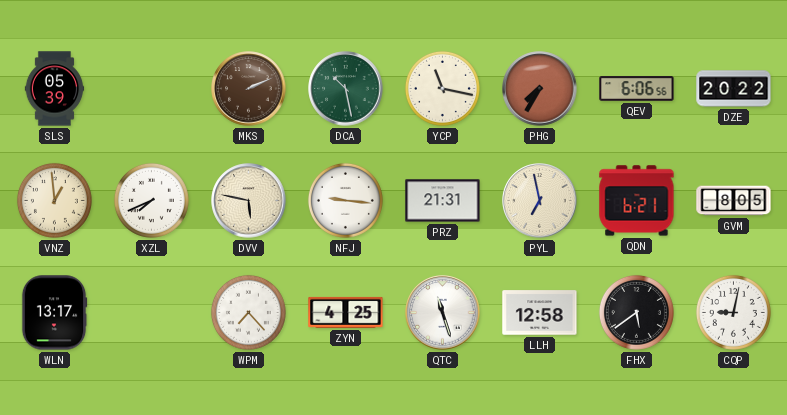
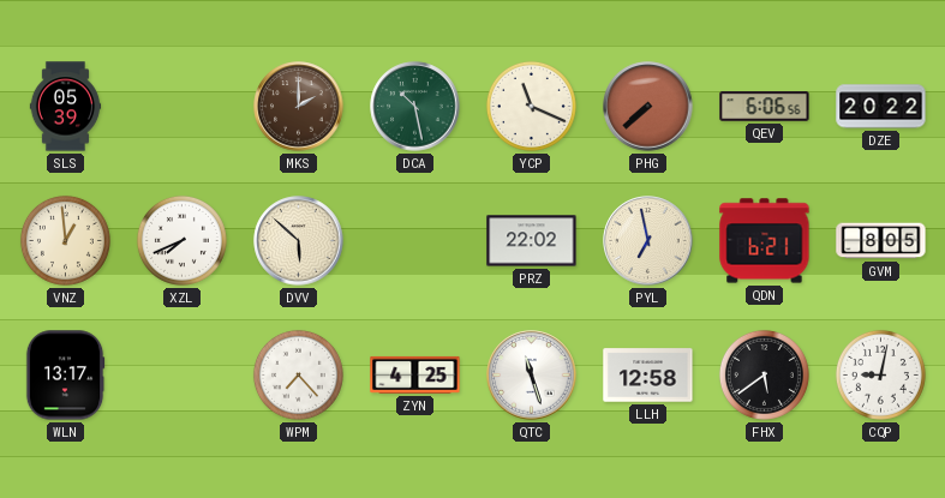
MKS: 2:11 -> 2:00 (299, 107)
YCP: 11:17 -> 11:19 (531, 106)
PHG: 7:35 -> 7:38 (648, 107)
DVV: 5:47 -> 5:52 (299, 241)
NFJ: 9:16 -> none (345, 200)
PRZ: 21:31 -> 22:02 (532, 241)
